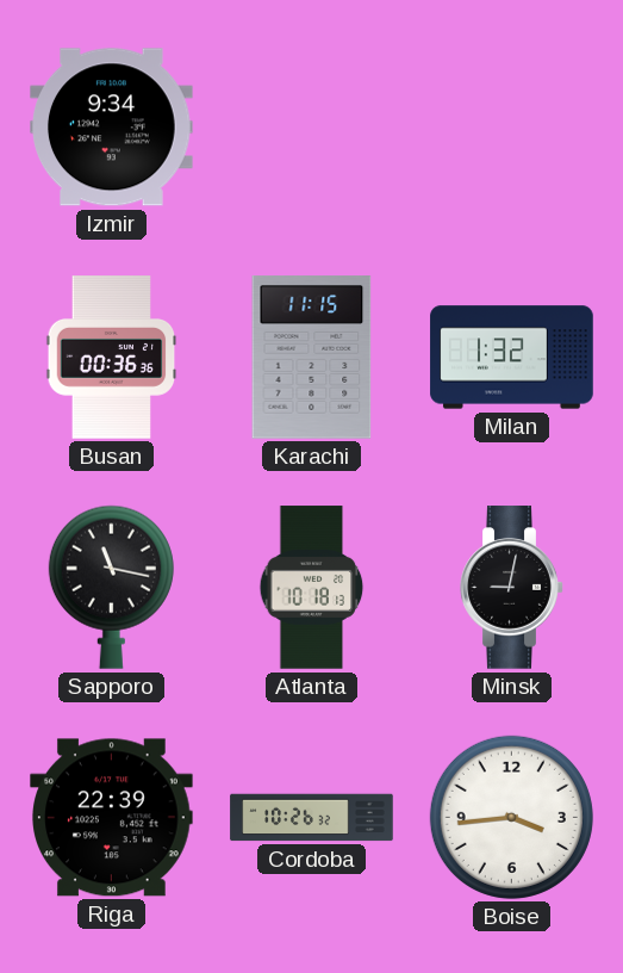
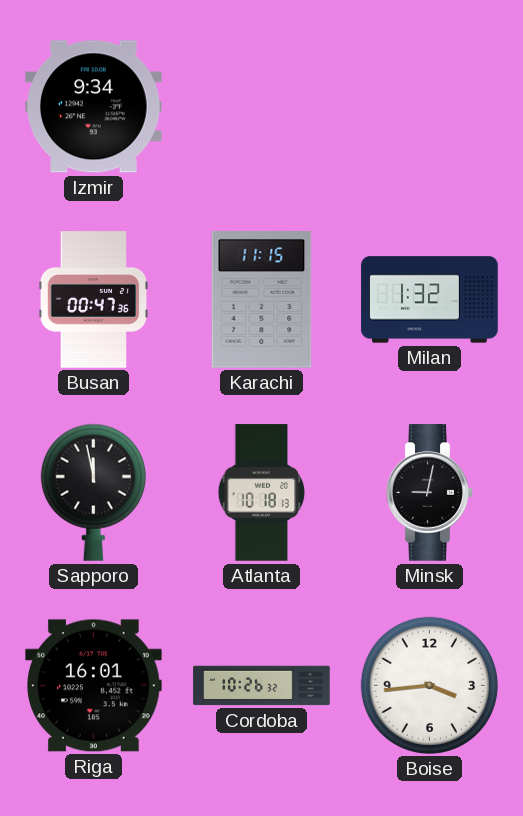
Busan: 00:36 -> 00:47 (94, 300)
Sapporo: 11:17 -> 11:58 (93, 492)
Riga: 22:39 -> 16:01 (94, 686)
